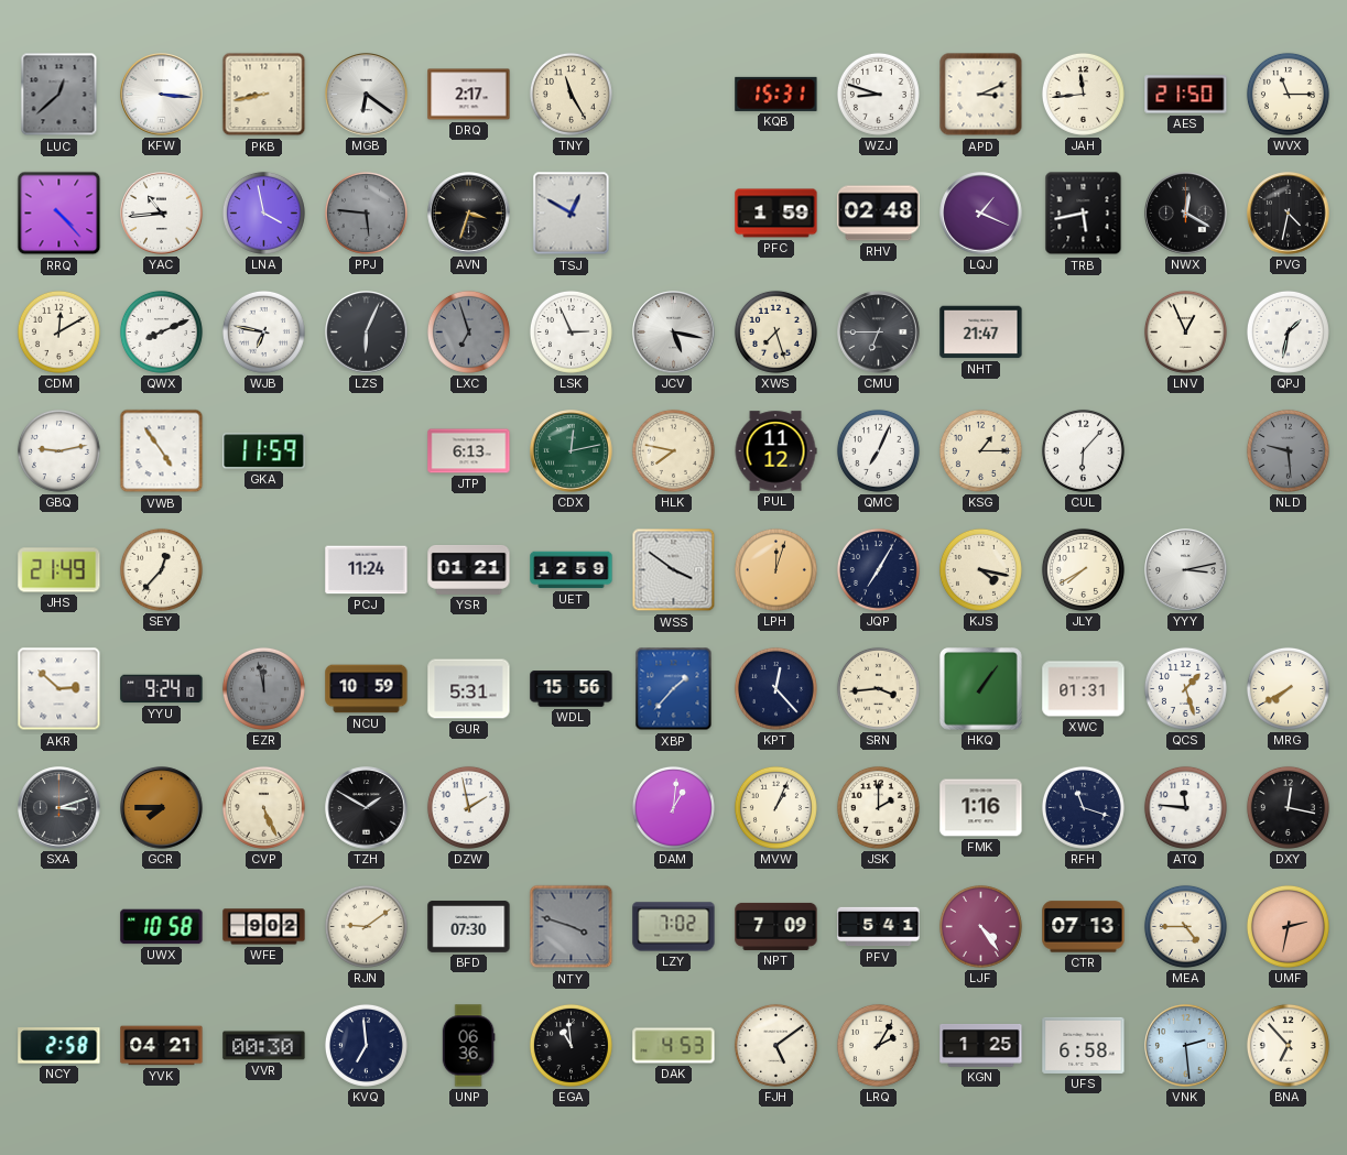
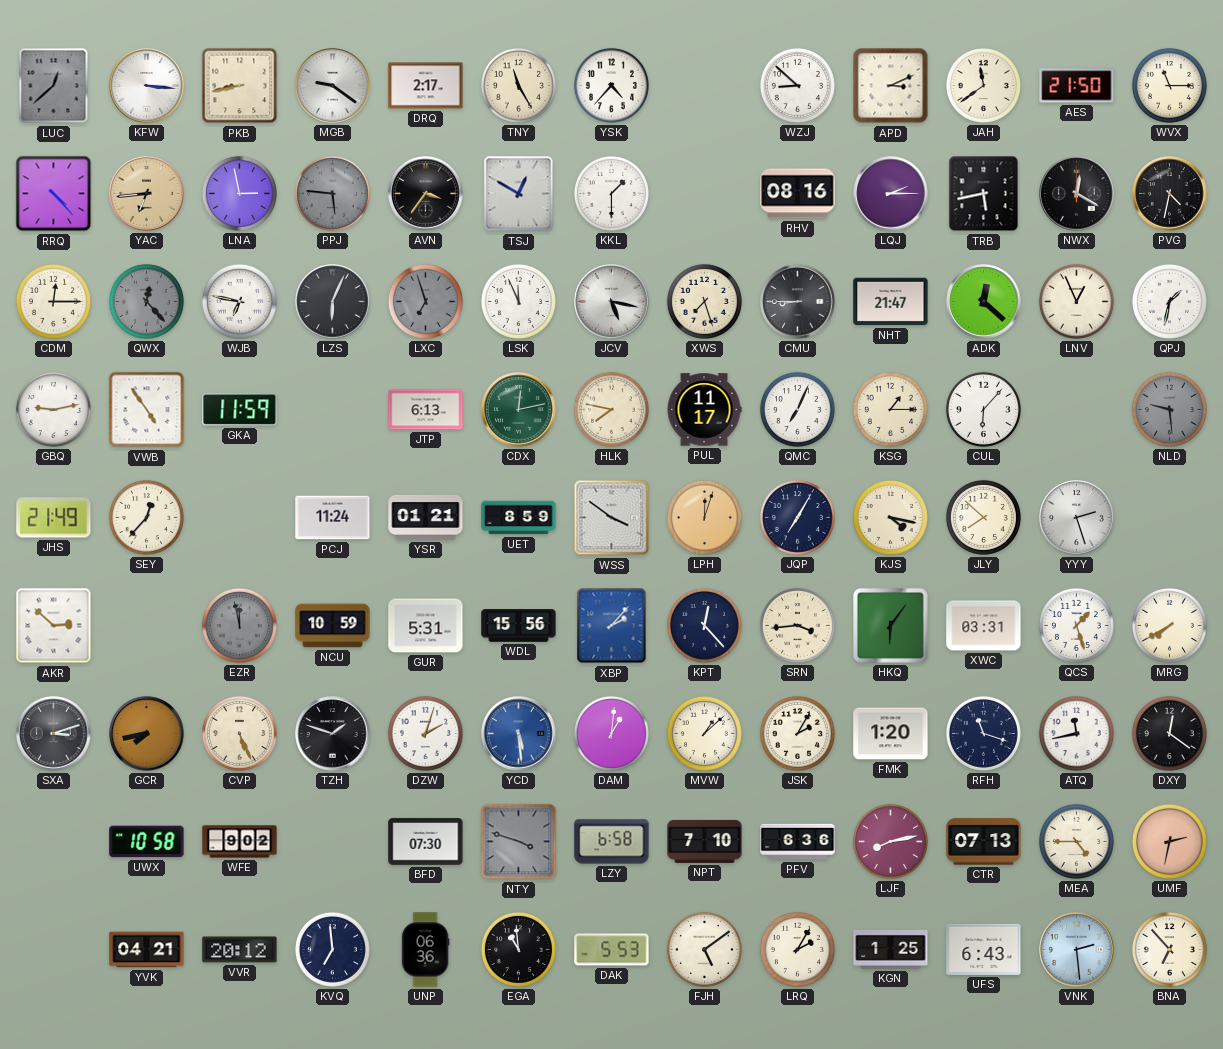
MGB: 6:21 -> 9:21 (333, 86)
YSK: none -> 4:37 (611, 85)
KQB: 15:31 -> none (776, 94)
WZJ: 8:48 -> 8:52 (797, 85)
JAH: 11:44 -> 11:39 (983, 85)
YAC: 10:44 -> 6:44 (147, 194)
YAC dial: white -> champagne (147, 194)
LNA: 3:58 -> 2:58 (239, 193)
AVN: 3:33 -> 3:36 (426, 194)
KKL: none -> 1:30 (611, 193)
PFC: 1:59 -> none (776, 214)
RHV: 02:48 -> 08:16 (798, 194)
LQJ: 1:19 -> 2:15 (891, 194)
CDM: 12:10 -> 12:15 (53, 301)
QWX: 8:11 -> 12:23 (146, 301)
QWX dial: white -> grey (146, 301)
LSK: 2:56 -> 11:56 (518, 301)
CMU: 6:45 -> 8:45 (798, 302)
ADK: none -> 12:22 (984, 302)
PUL: 11:12 -> 11:17 (704, 410)
UET: 12:59 -> 8:59 (519, 518)
JLY: 7:40 -> 7:52 (983, 517)
YYY: 3:13 -> 2:27 (1077, 518)
YYU: 9:24 -> none (162, 689)
XBP: 1:37 -> 2:07 (612, 626)
HKQ: 1:06 -> 6:06 (891, 626)
XWC: 01:31 -> 03:31 (984, 626)
GCR: 7:45 -> 7:43 (147, 734)
TZH: 1:50 -> 1:48 (333, 734)
DZW: 1:58 -> 2:03 (425, 733)
YCD: none -> 5:29 (519, 734)
MVW: 1:04 -> 1:08 (704, 733)
JSK: 2:00 -> 2:05 (797, 733)
FMK: 1:16 -> 1:20 (891, 734)
ATQ: 11:46 -> 11:43 (1076, 733)
DXY: 12:17 -> 12:21 (1169, 733)
RJN: 9:09 -> none (366, 926)
LZY: 7:02 -> 6:58 (612, 842)
NPT: 7:09 -> 7:10 (705, 841)
PFV: 5:41 -> 6:36 (798, 842)
LJF: 4:24 -> 8:13 (890, 841)
NCY: 2:58 -> none (59, 1046)
VVR: 00:30 -> 20:12 (240, 950)
DAK: 4:53 -> 5:53 (612, 950)
UFS: 6:58 -> 6:43 (984, 949)
